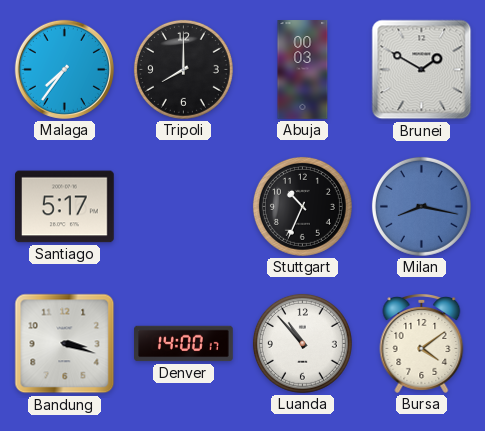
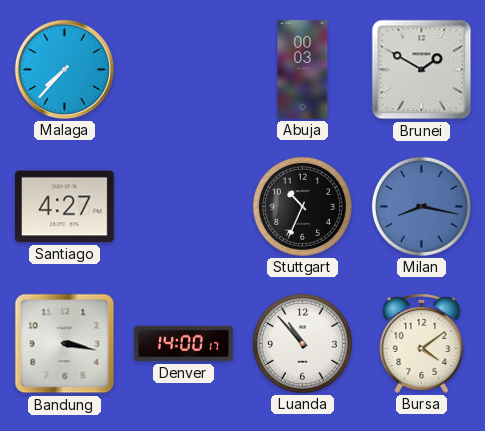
Malaga: 7:36 -> 7:37 (64, 69)
Tripoli: 8:00 -> none (183, 69)
Santiago: 5:17 -> 4:27 (65, 207)
Bandung: 3:18 -> 3:17 (65, 344)
